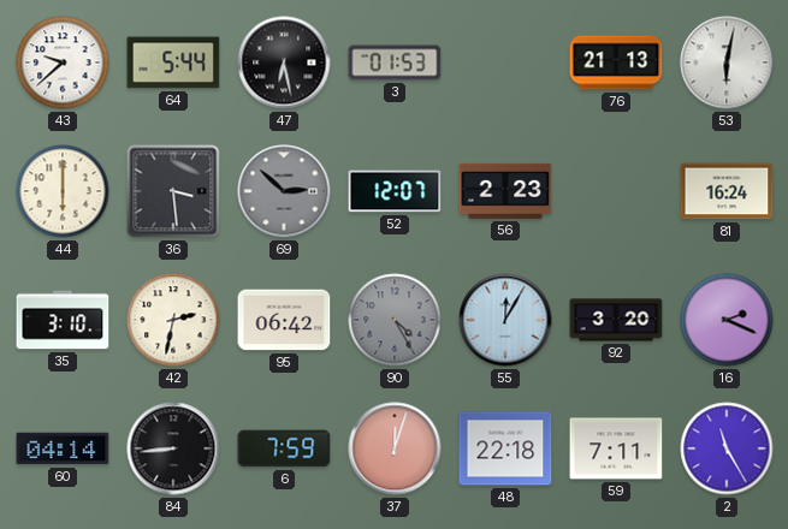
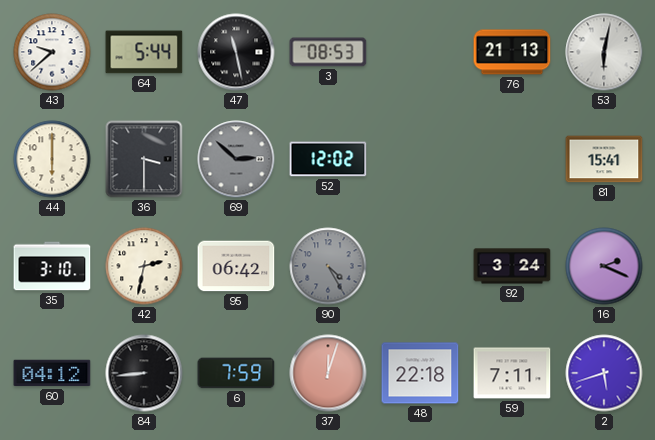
47: 6:28 -> 11:28 (236, 52)
3: 01:53 -> 08:53 (328, 52)
36: 3:29 -> 3:30 (144, 159)
52: 12:07 -> 12:02 (328, 159)
56: 2:23 -> none (505, 191)
81: 16:24 -> 15:41 (604, 159)
55: 12:05 -> none (505, 320)
92: 3:20 -> 3:24 (512, 266)
60: 04:14 -> 04:12 (52, 373)
2: 11:25 -> 5:42 (604, 373)
